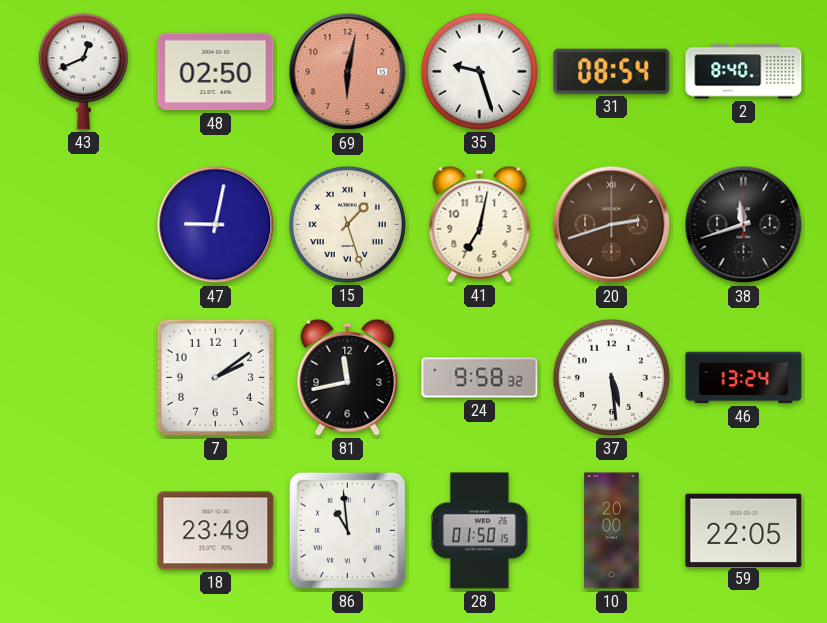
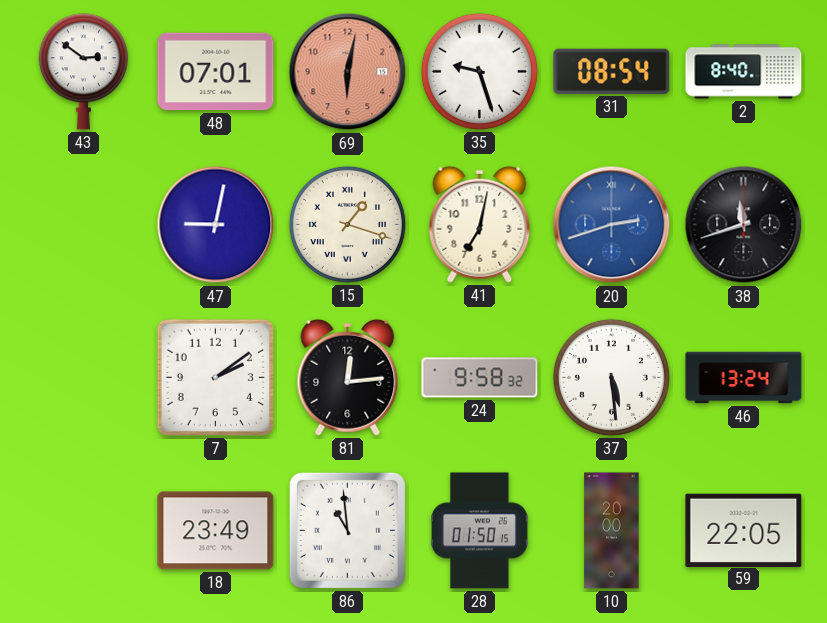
43: 12:41 -> 2:51 (83, 72)
48: 02:50 -> 07:01 (216, 72)
15: 1:27 -> 1:18 (347, 224)
20 dial: brown -> blue (612, 225)
81: 11:43 -> 12:14 (348, 377)
